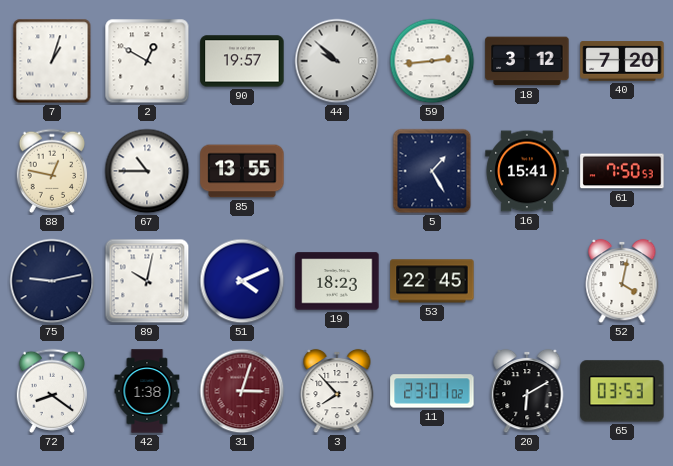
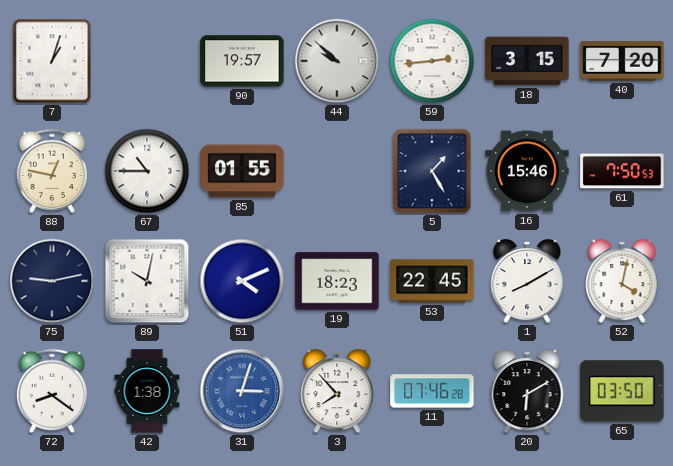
2: 12:50 -> none (147, 61)
18: 3:12 -> 3:15 (527, 61)
85: 13:55 -> 01:55 (242, 171)
16: 15:41 -> 15:46 (527, 171)
1: none -> 8:10 (527, 281)
31 dial: burgundy -> blue (242, 391)
11: 23:01 -> 07:46 (432, 391)
65: 03:53 -> 03:50 (622, 391)
